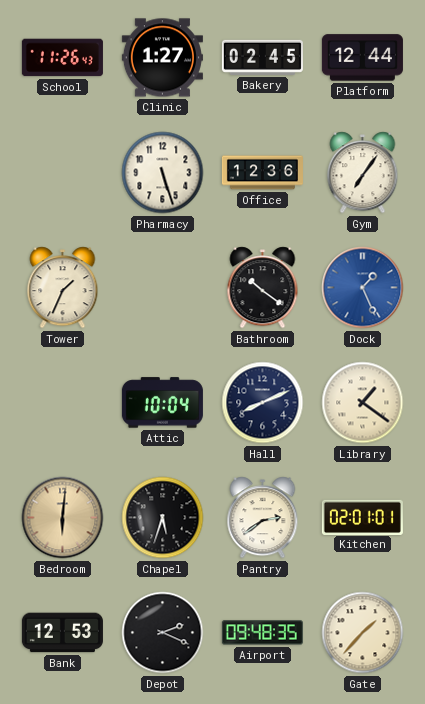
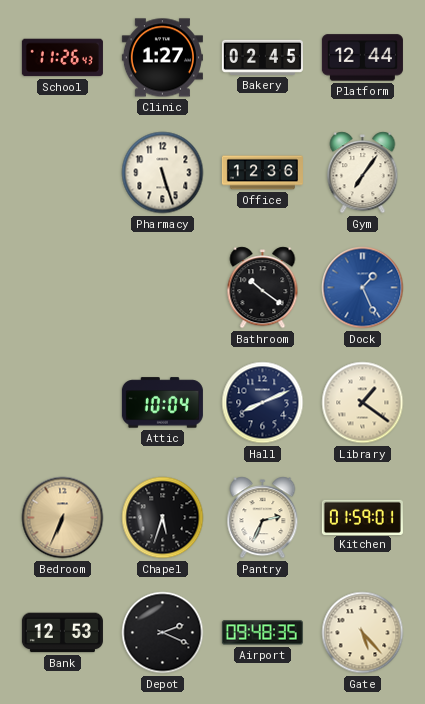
Tower: 1:34 -> none (63, 288)
Bedroom: 6:01 -> 6:34 (63, 518)
Pantry: 2:39 -> 2:34 (263, 518)
Kitchen: 02:01 -> 01:59 (362, 517)
Gate: 1:37 -> 5:23 (363, 633)
